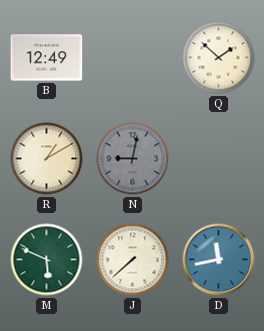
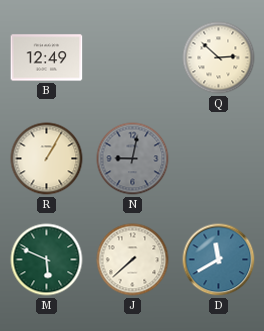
Q: 1:52 -> 2:52 (219, 58)
R: 1:10 -> 1:05 (47, 159)
D: 11:43 -> 11:40 (219, 260)
